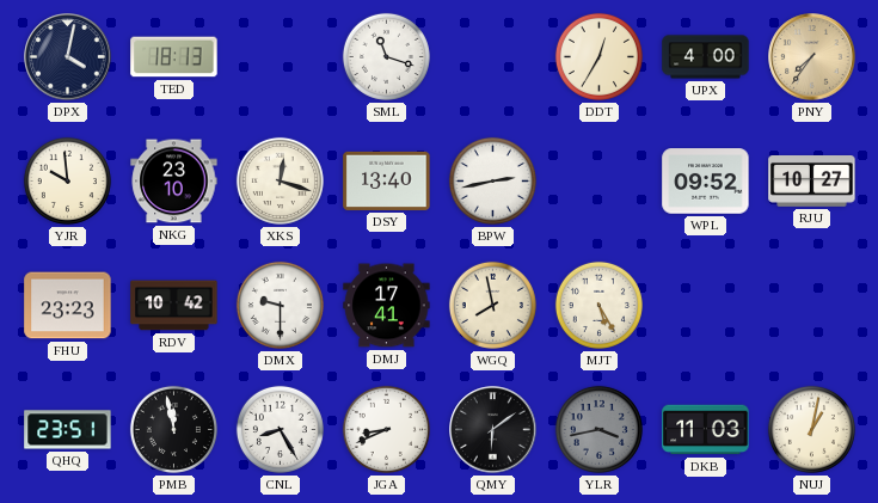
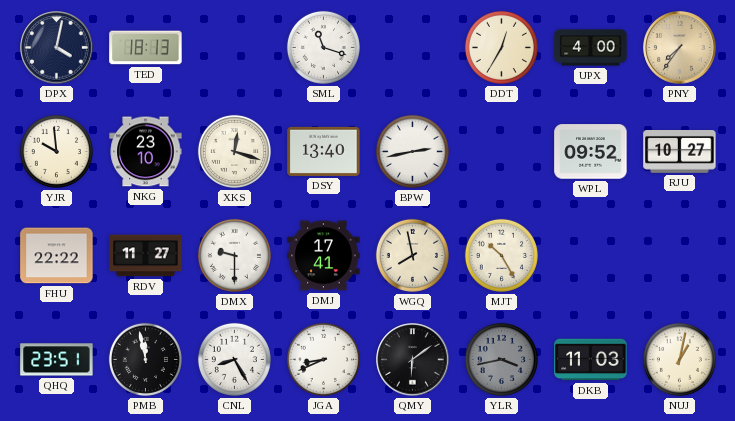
FHU: 23:23 -> 22:22 (57, 256)
RDV: 10:42 -> 11:27 (146, 256)
MJT: 5:25 -> 10:25 (501, 255)
